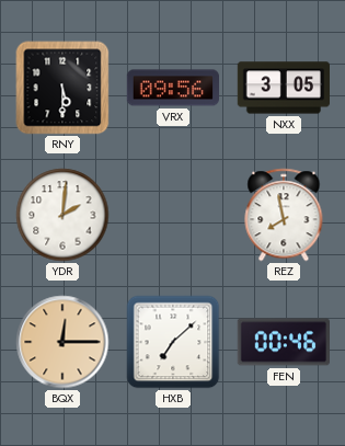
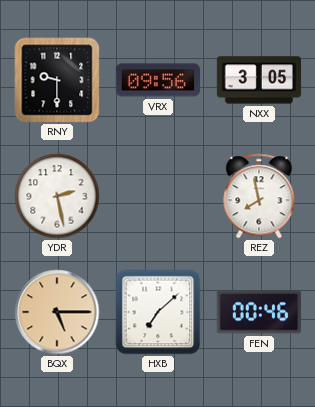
RNY: 5:30 -> 9:30 (57, 80)
YDR: 2:01 -> 2:28 (57, 196)
BQX: 12:15 -> 5:15 (57, 312)
